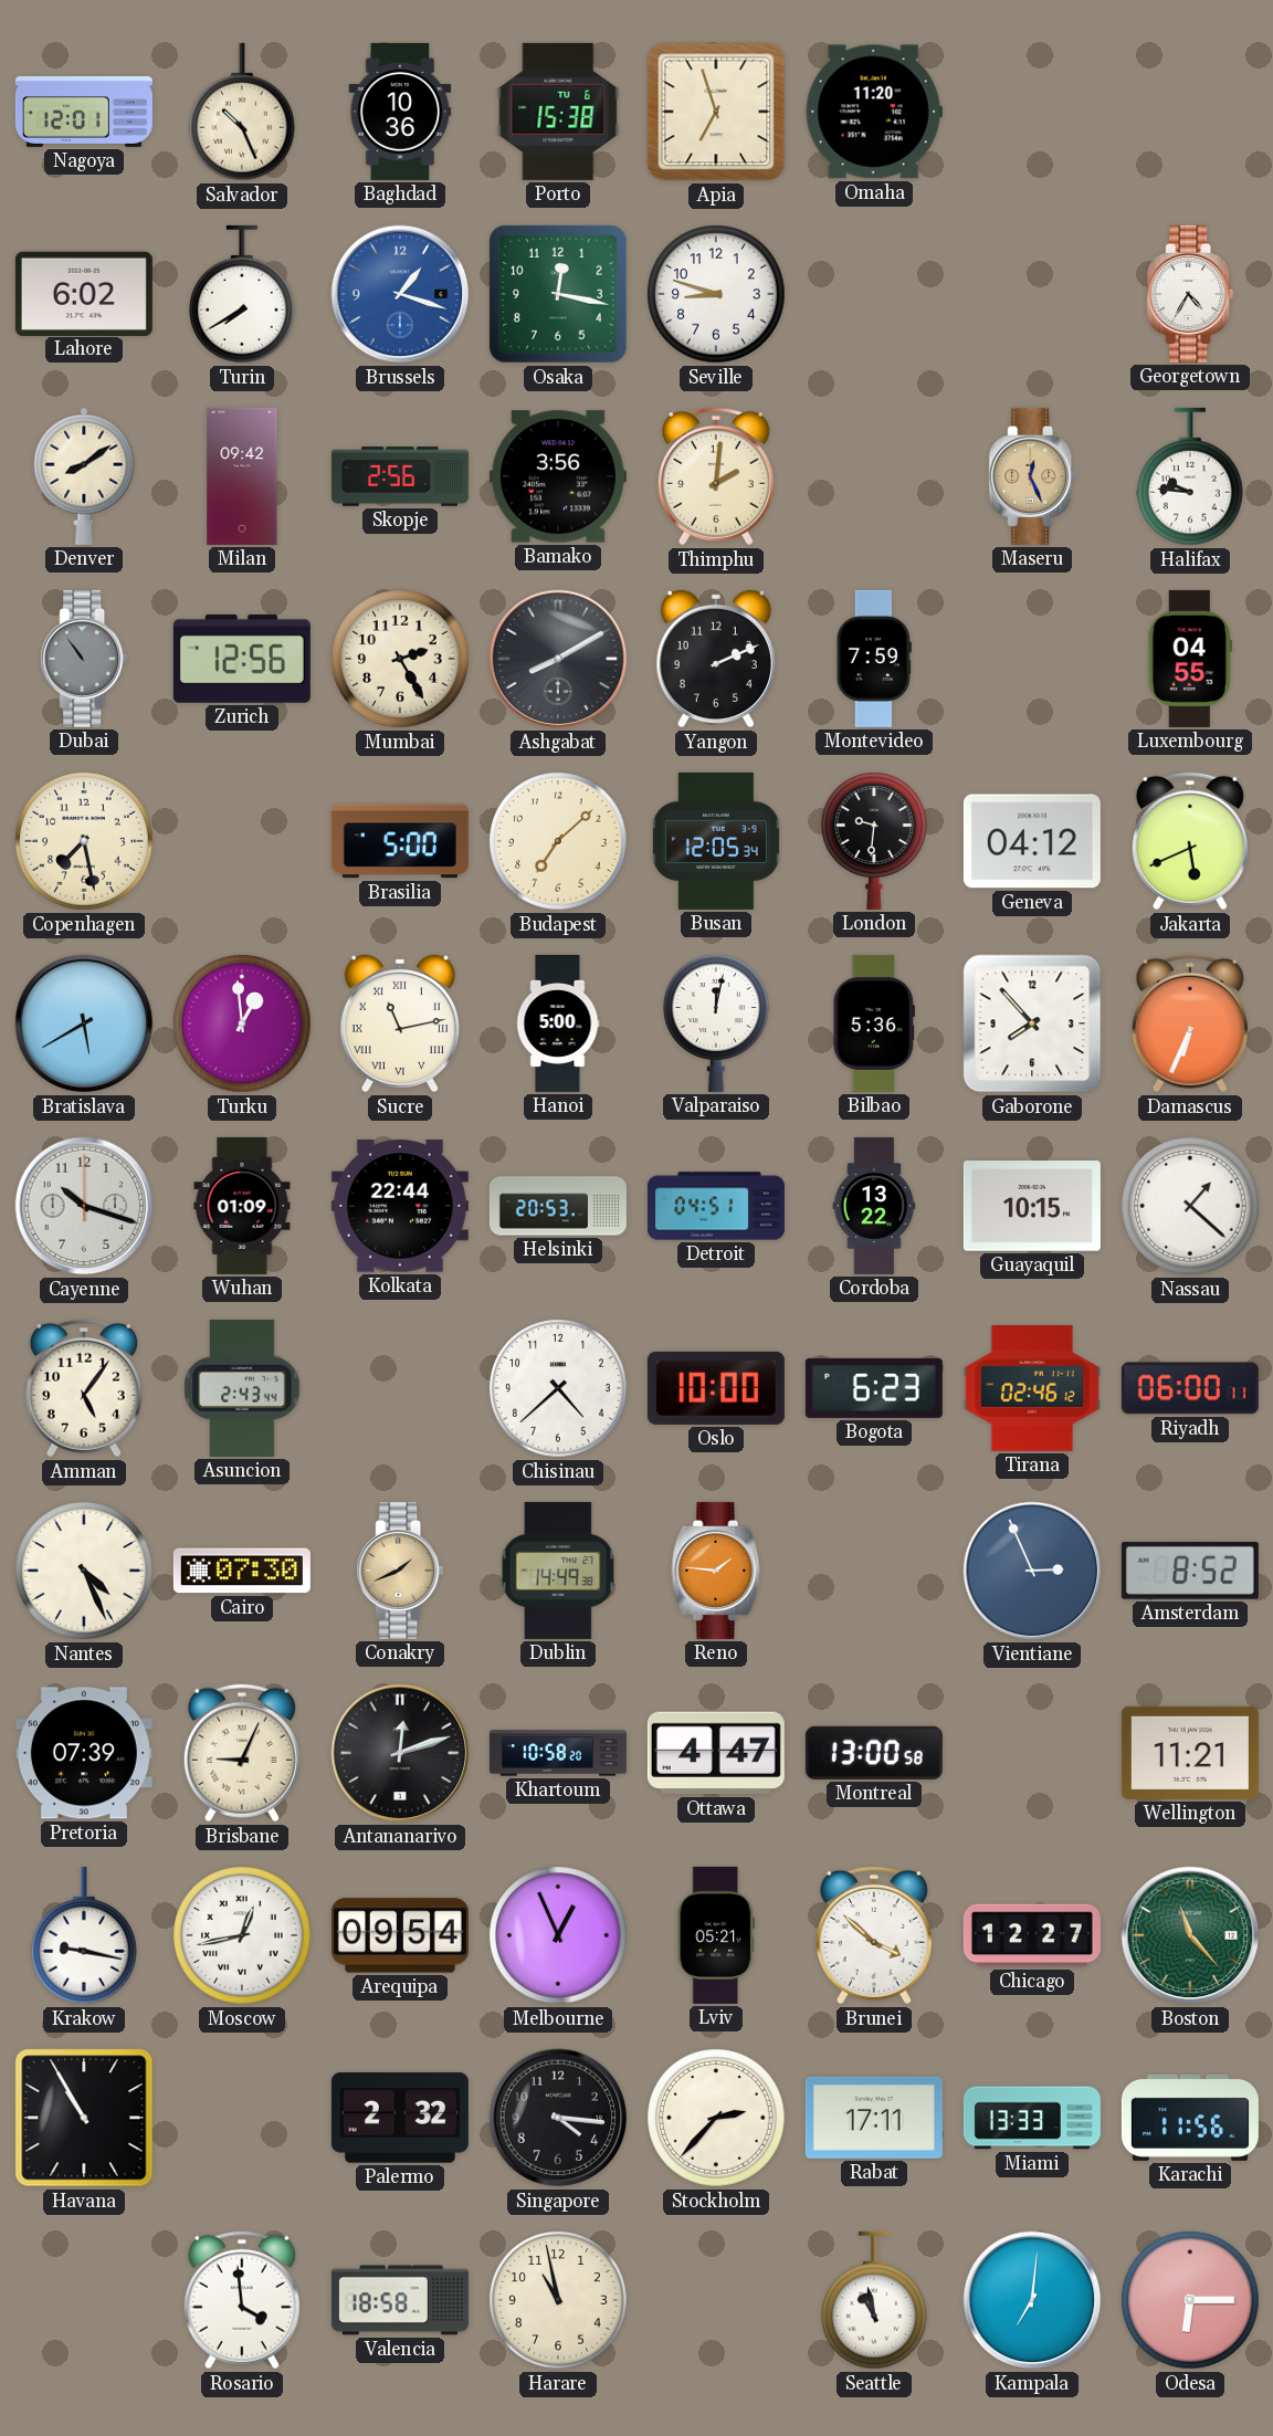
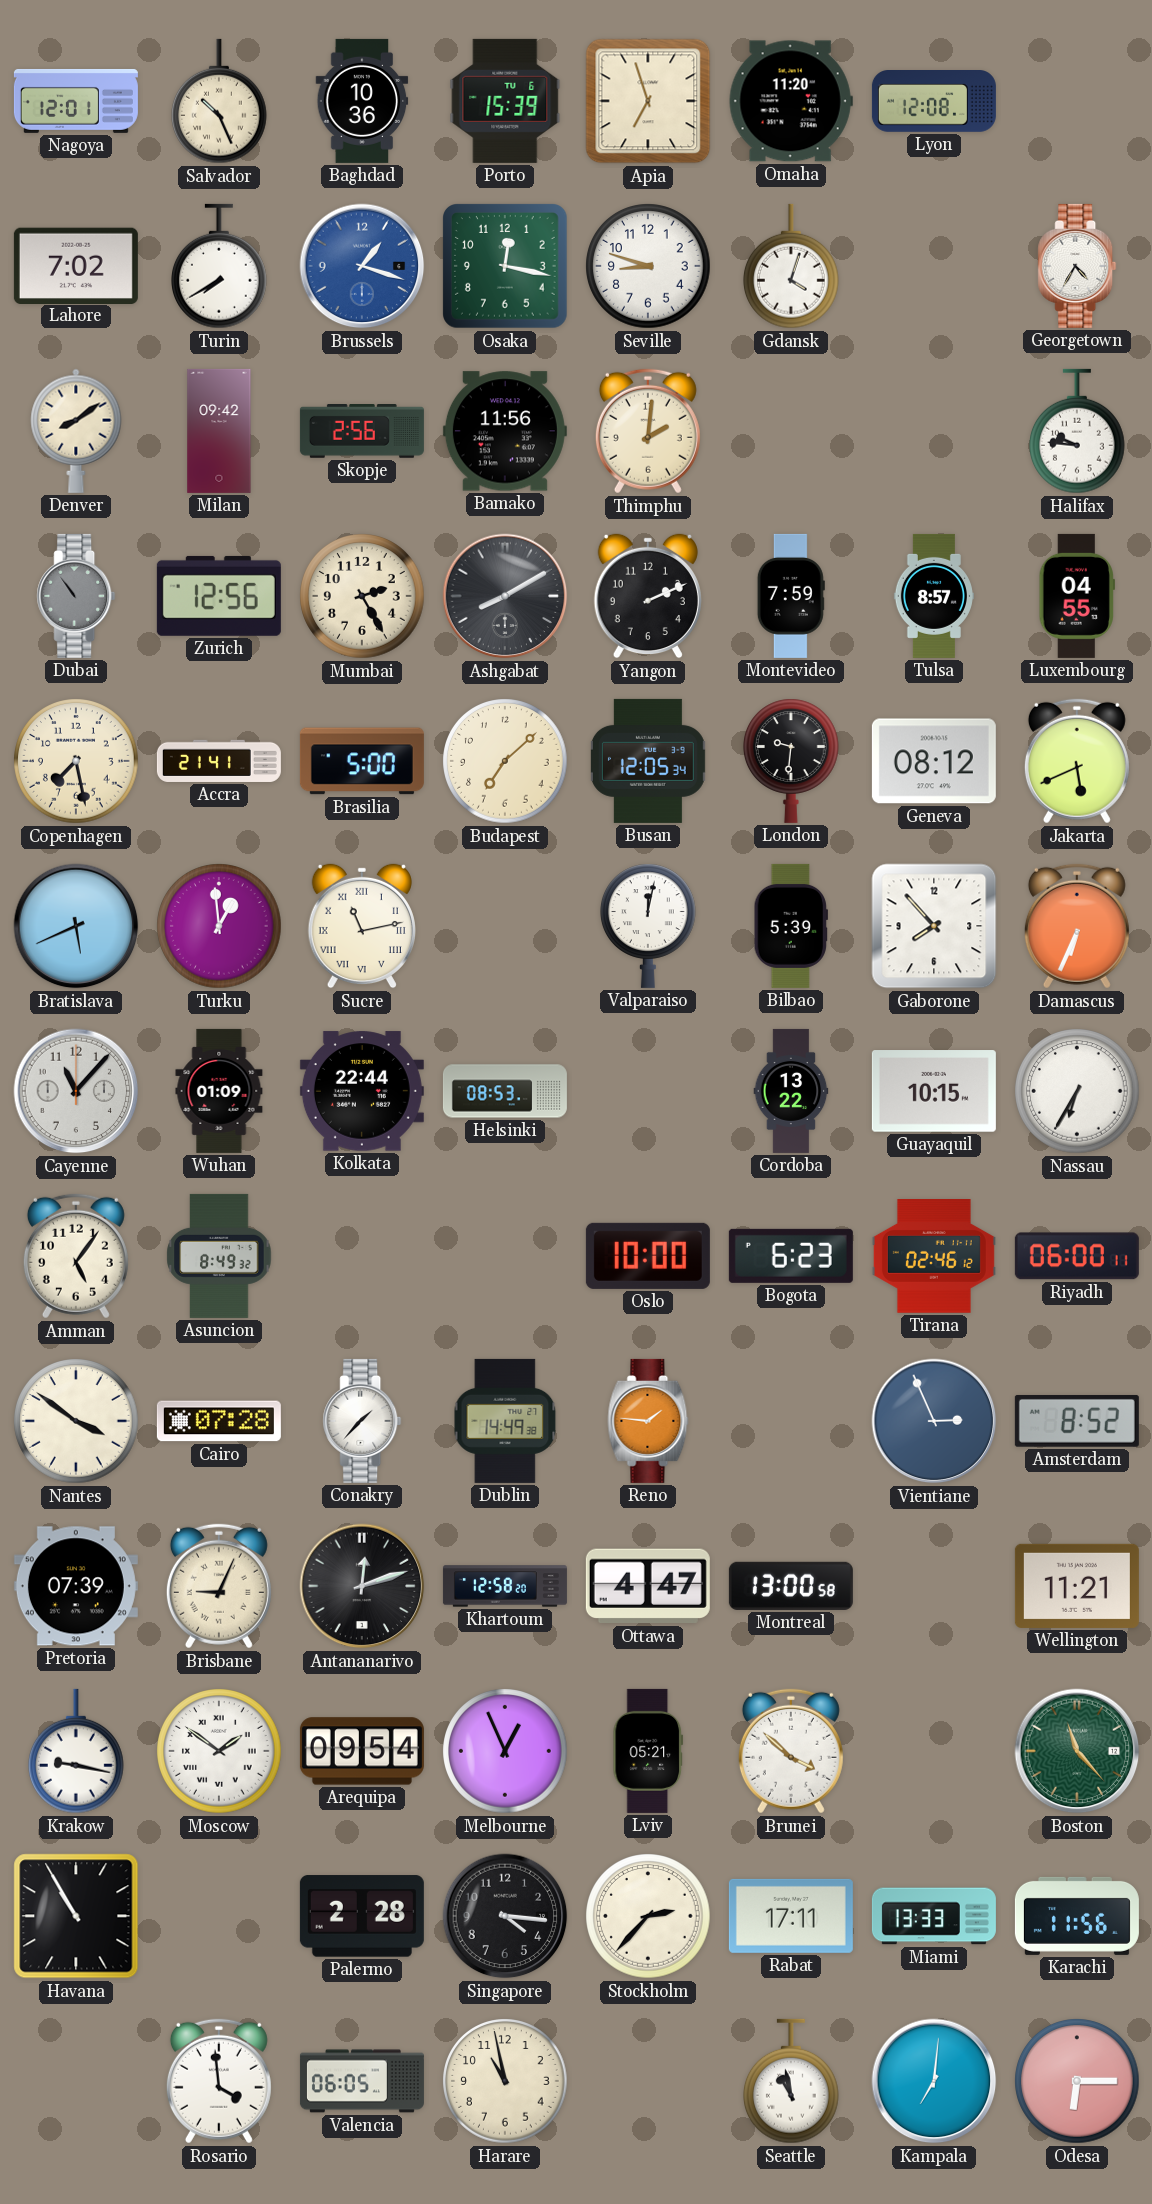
Porto: 15:38 -> 15:39 (505, 101)
Lyon: none -> 12:08 (934, 102)
Lahore: 6:02 -> 7:02 (76, 265)
Gdansk: none -> 4:03 (792, 266)
Bamako: 3:56 -> 11:56 (505, 431)
Maseru: 12:26 -> none (1032, 476)
Tulsa: none -> 8:57 (934, 596)
Accra: none -> 21:41 (219, 761)
Geneva: 04:12 -> 08:12 (934, 761)
Bratislava: 5:40 -> 5:41 (76, 926)
Hanoi: 5:00 -> none (558, 1023)
Bilbao: 5:36 -> 5:39 (791, 926)
Cayenne: 10:18 -> 11:07 (76, 1091)
Helsinki: 20:53 -> 08:53 (505, 1091)
Detroit: 04:51 -> none (716, 1206)
Nassau: 1:22 -> 6:35 (1077, 1091)
Asuncion: 2:43 -> 8:49 (219, 1256)
Chisinau: 4:38 -> none (558, 1388)
Nantes: 4:26 -> 3:51 (76, 1421)
Cairo: 07:30 -> 07:28 (219, 1421)
Conakry: 1:41 -> 1:37 (362, 1421)
Conakry dial: champagne -> white (362, 1421)
Khartoum: 10:58 -> 12:58 (505, 1586)
Moscow: 12:43 -> 1:51 (219, 1751)
Chicago: 12:27 -> none (1032, 1935)
Palermo: 2:32 -> 2:28 (362, 1916)
Valencia: 18:58 -> 06:05 (362, 2081)
